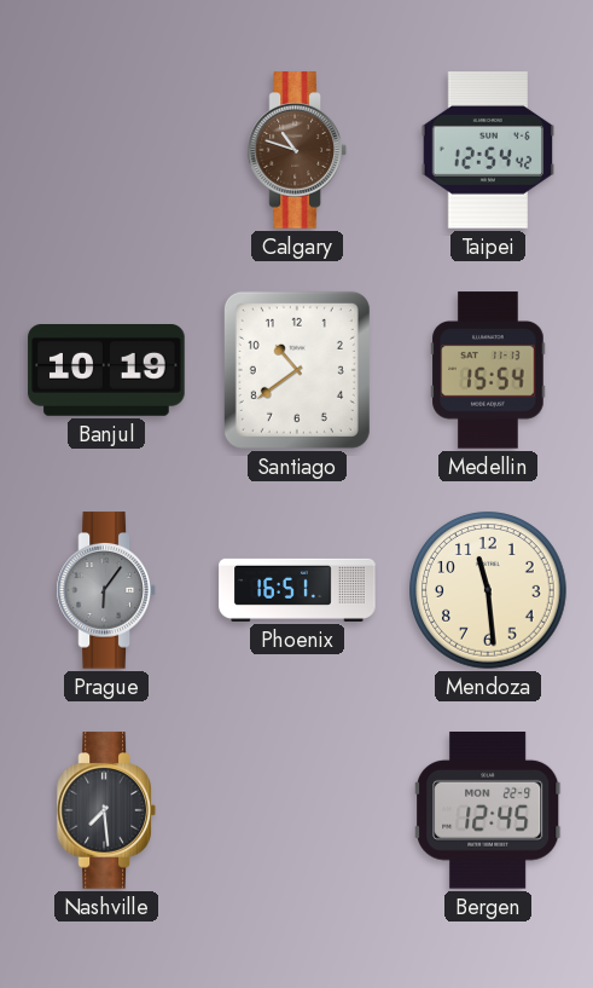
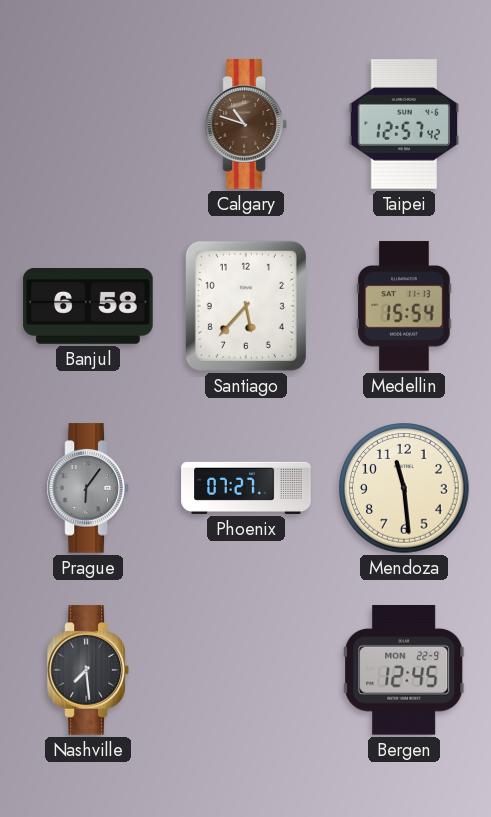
Taipei: 12:54 -> 12:57 (404, 124)
Banjul: 10:19 -> 6:58 (88, 307)
Santiago: 10:39 -> 5:37 (246, 306)
Phoenix: 16:51 -> 07:27 (246, 488)
